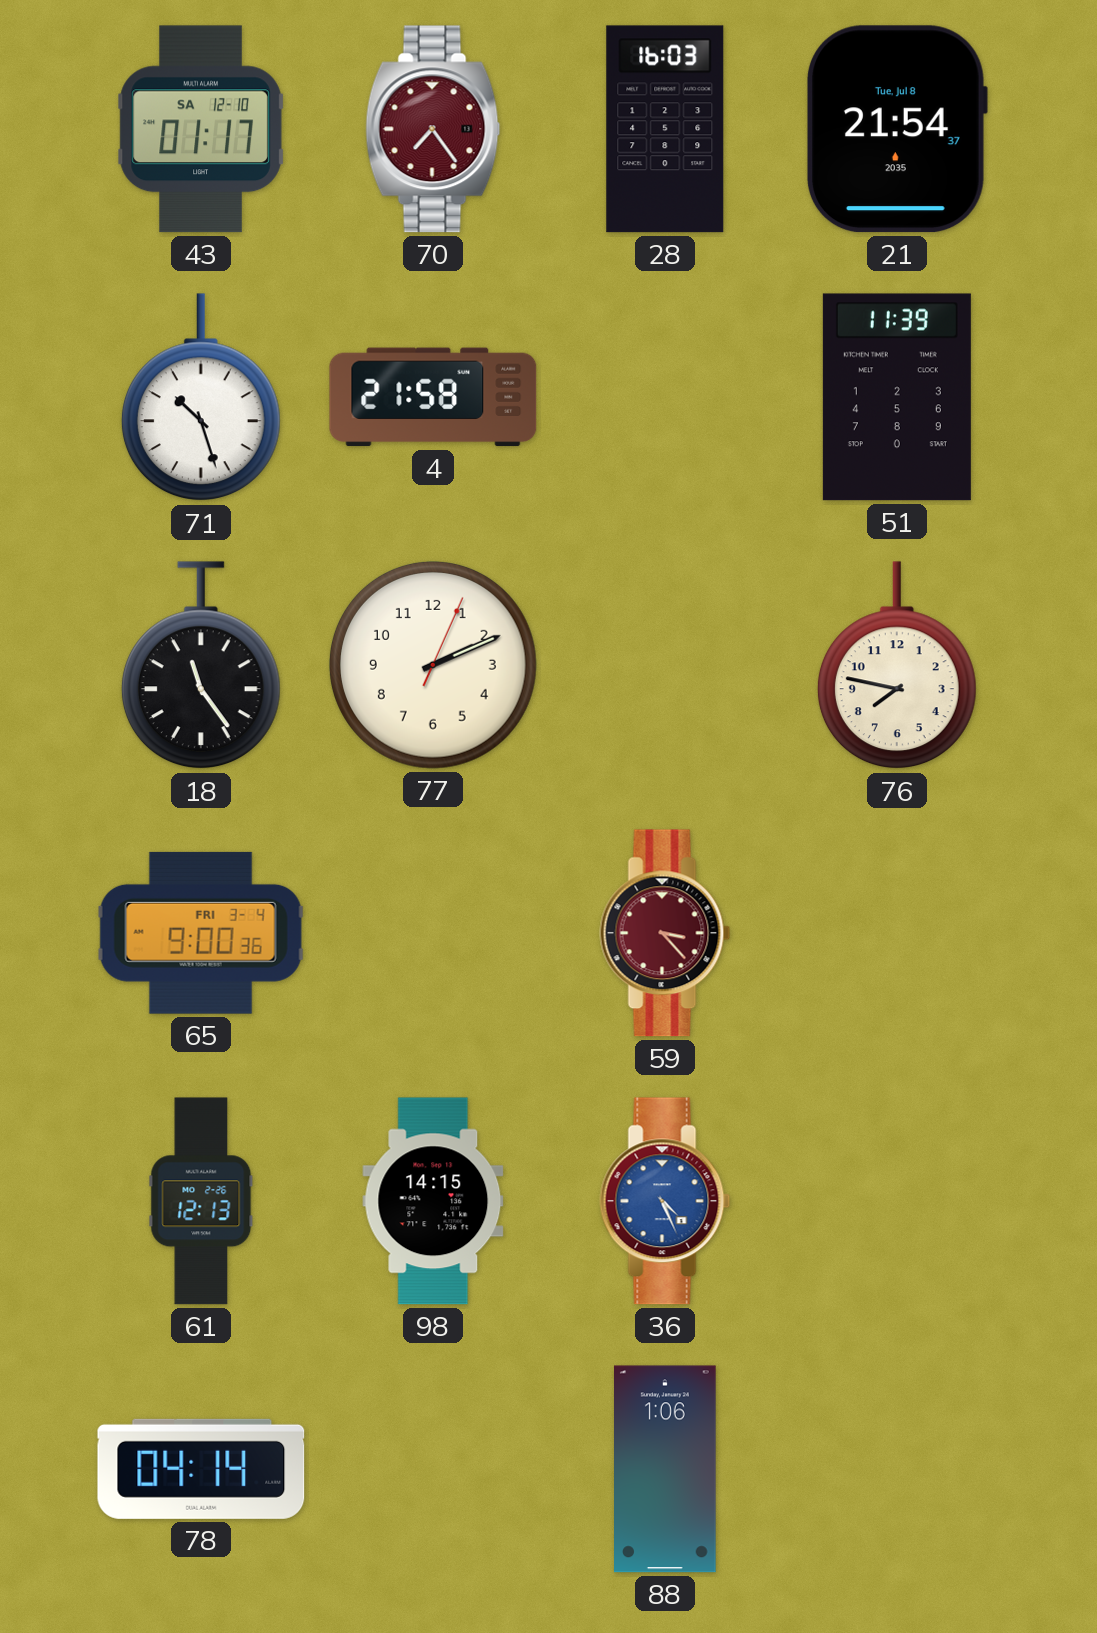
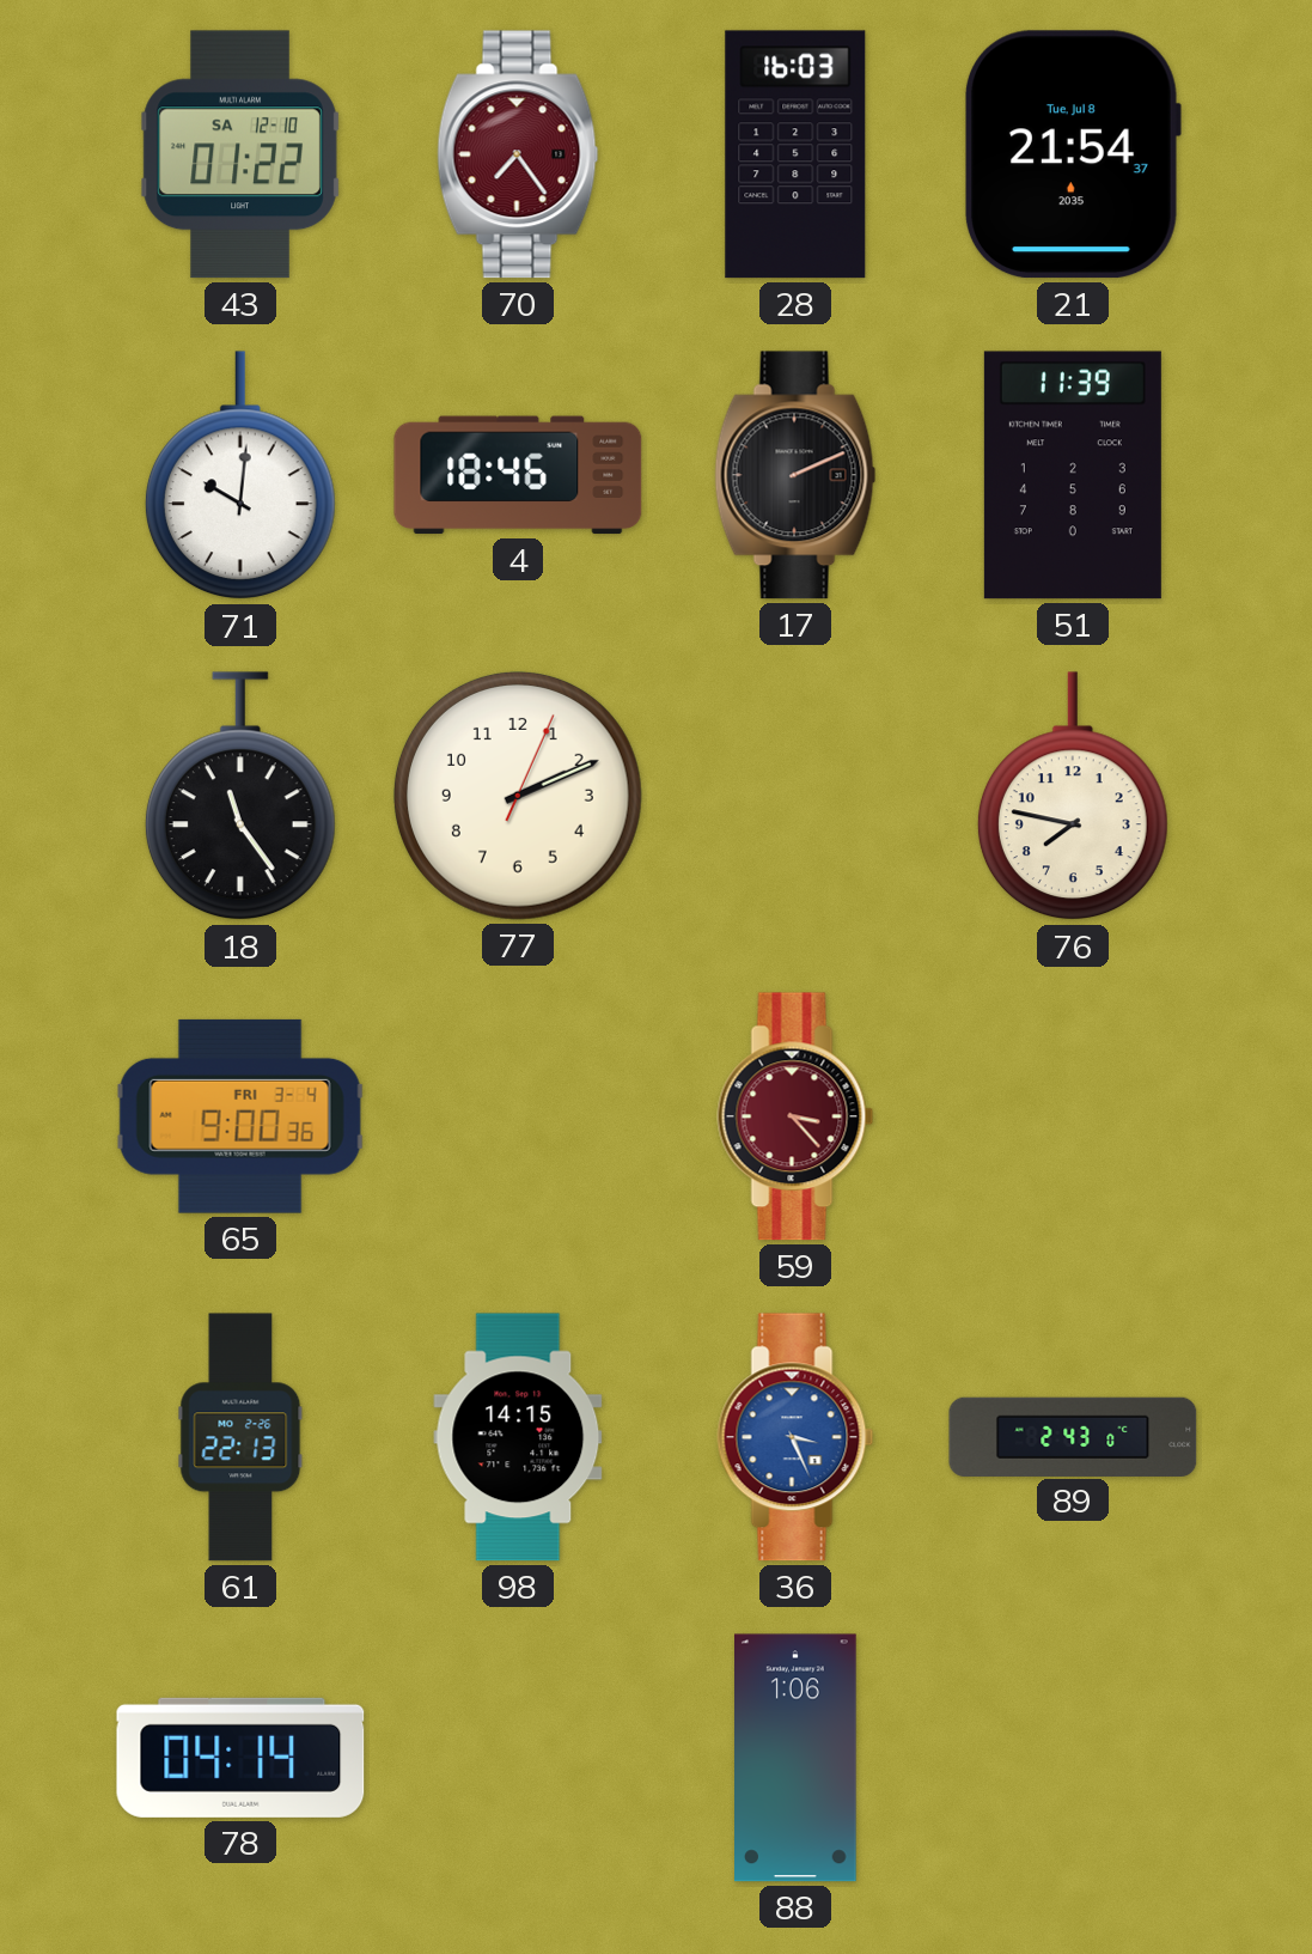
43: 01:17 -> 01:22 (240, 154)
71: 10:27 -> 10:01 (240, 476)
4: 21:58 -> 18:46 (518, 475)
17: none -> 2:11 (795, 475)
61: 12:13 -> 22:13 (240, 1437)
36: 4:26 -> 3:26 (795, 1437)
89: none -> 2:43 (1073, 1436)
